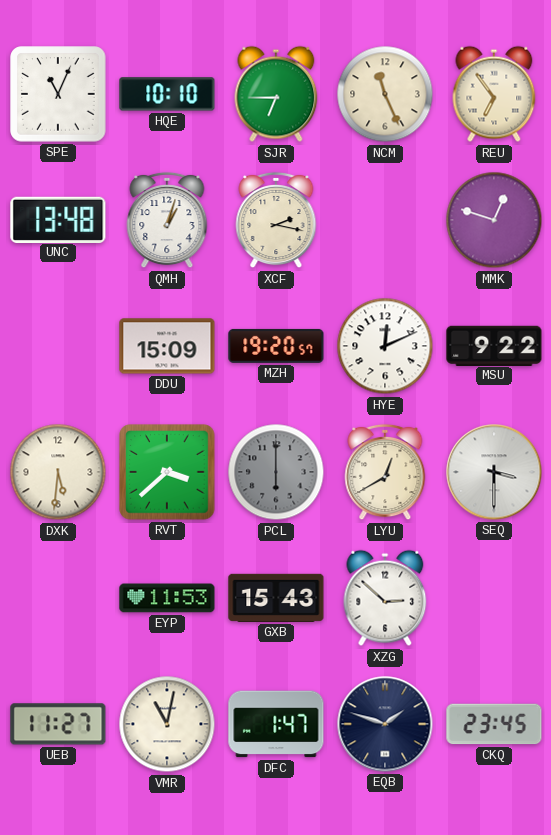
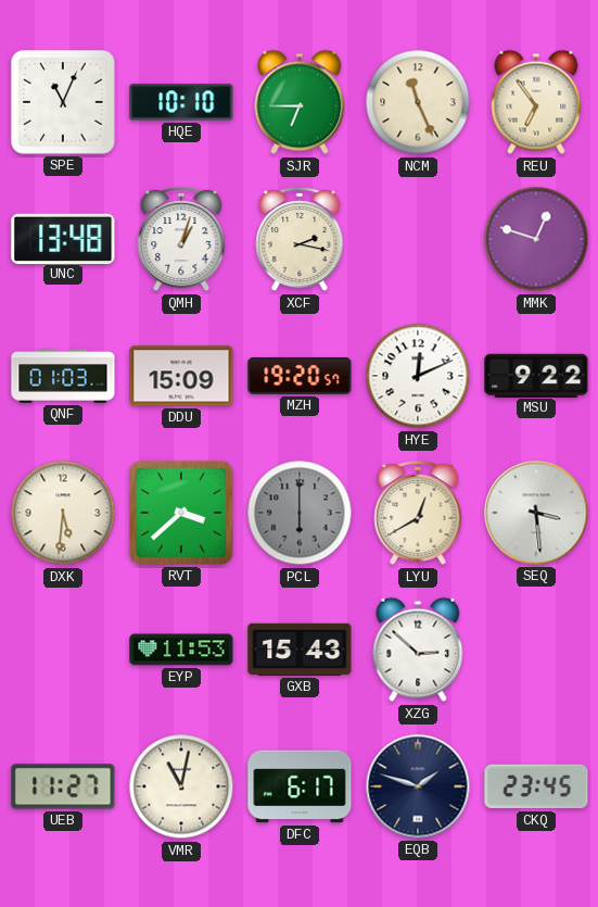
QNF: none -> 01:03 (63, 376)
SEQ: 3:30 -> 3:29 (536, 513)
DFC: 1:47 -> 6:17 (300, 786)
